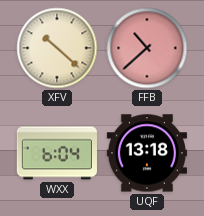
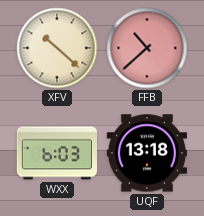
WXX: 6:04 -> 6:03 (57, 153)
